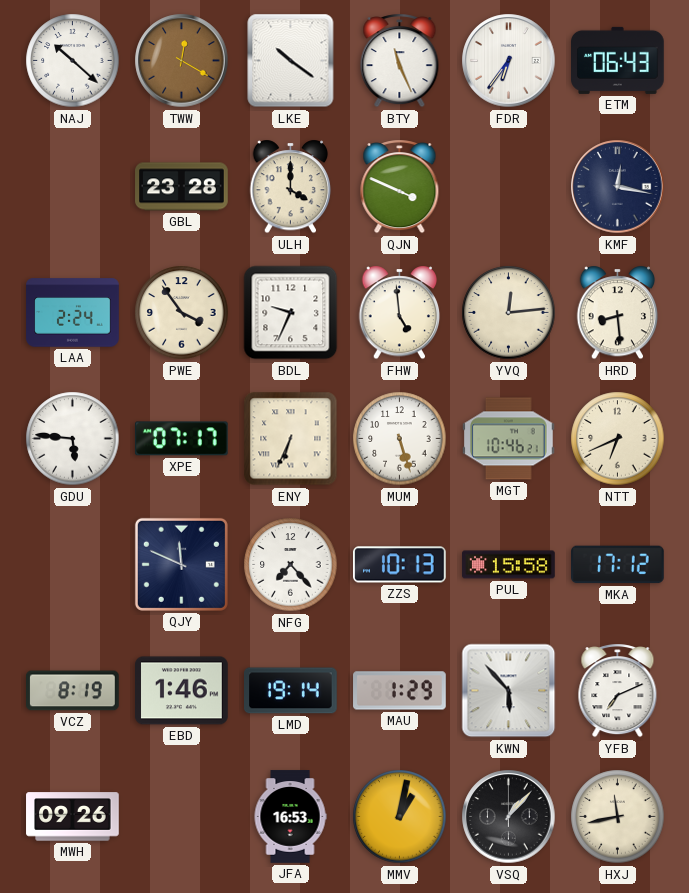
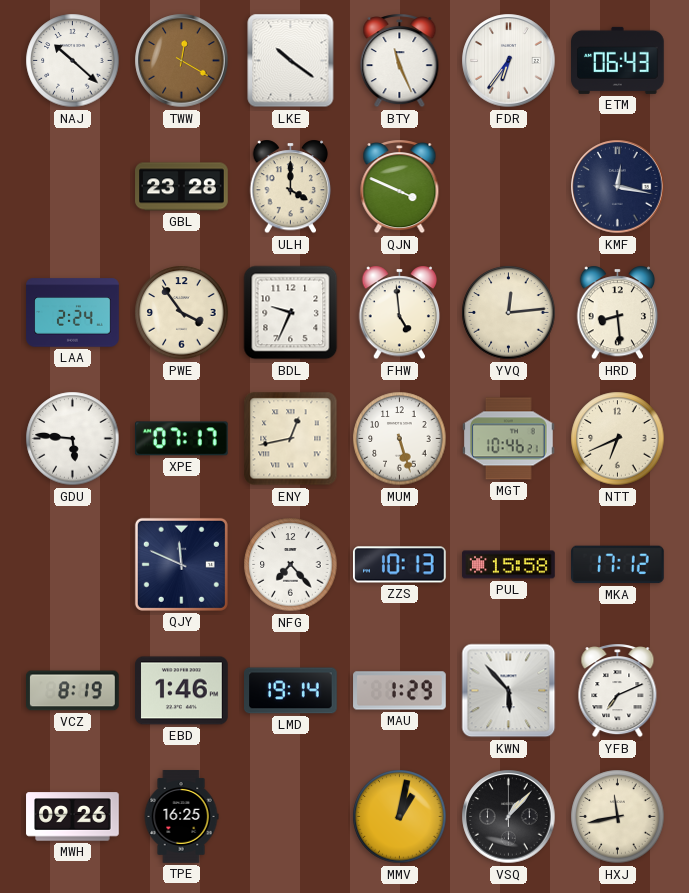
ENY: 6:34 -> 12:43 (291, 439)
TPE: none -> 16:25 (181, 817)
JFA: 16:53 -> none (290, 817)
